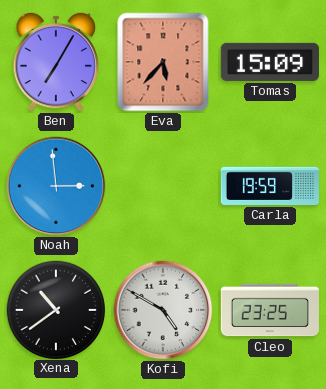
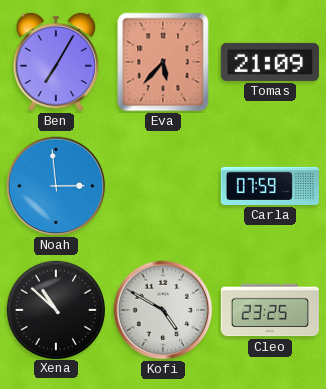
Tomas: 15:09 -> 21:09 (270, 62)
Carla: 19:59 -> 07:59 (270, 186)
Xena: 10:39 -> 10:52 (55, 309)
